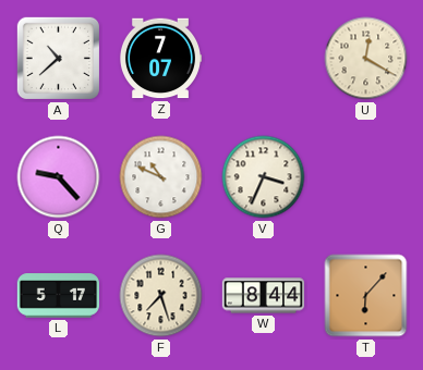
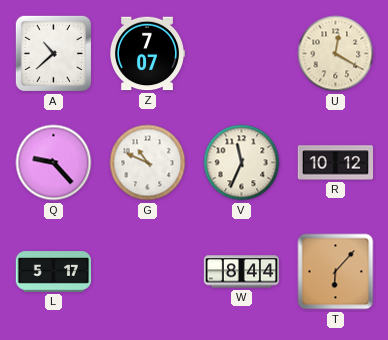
V: 3:34 -> 11:34 (242, 163)
R: none -> 10:12 (335, 163)
F: 7:27 -> none (161, 296)
